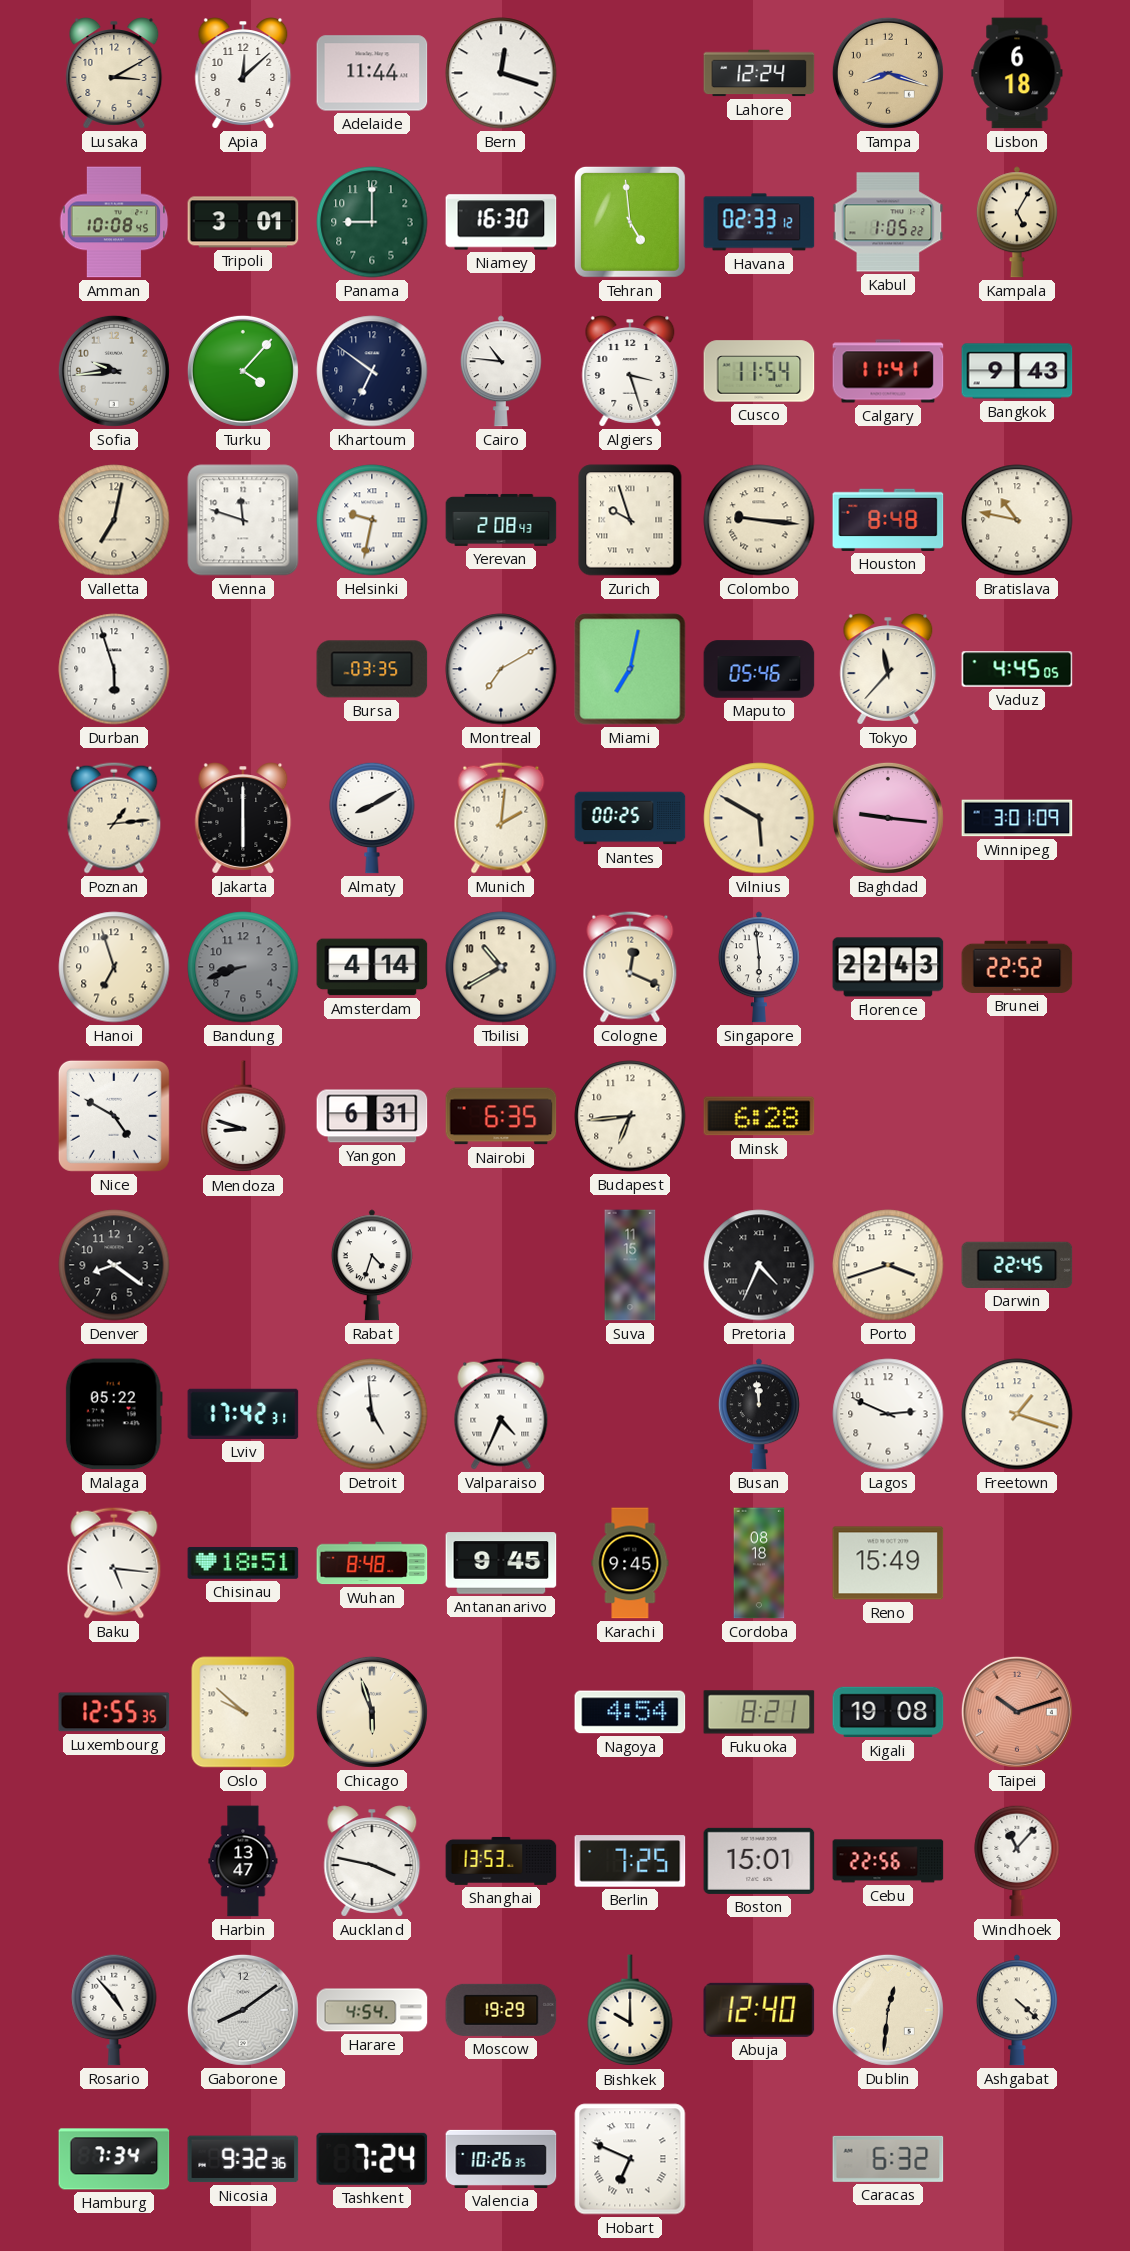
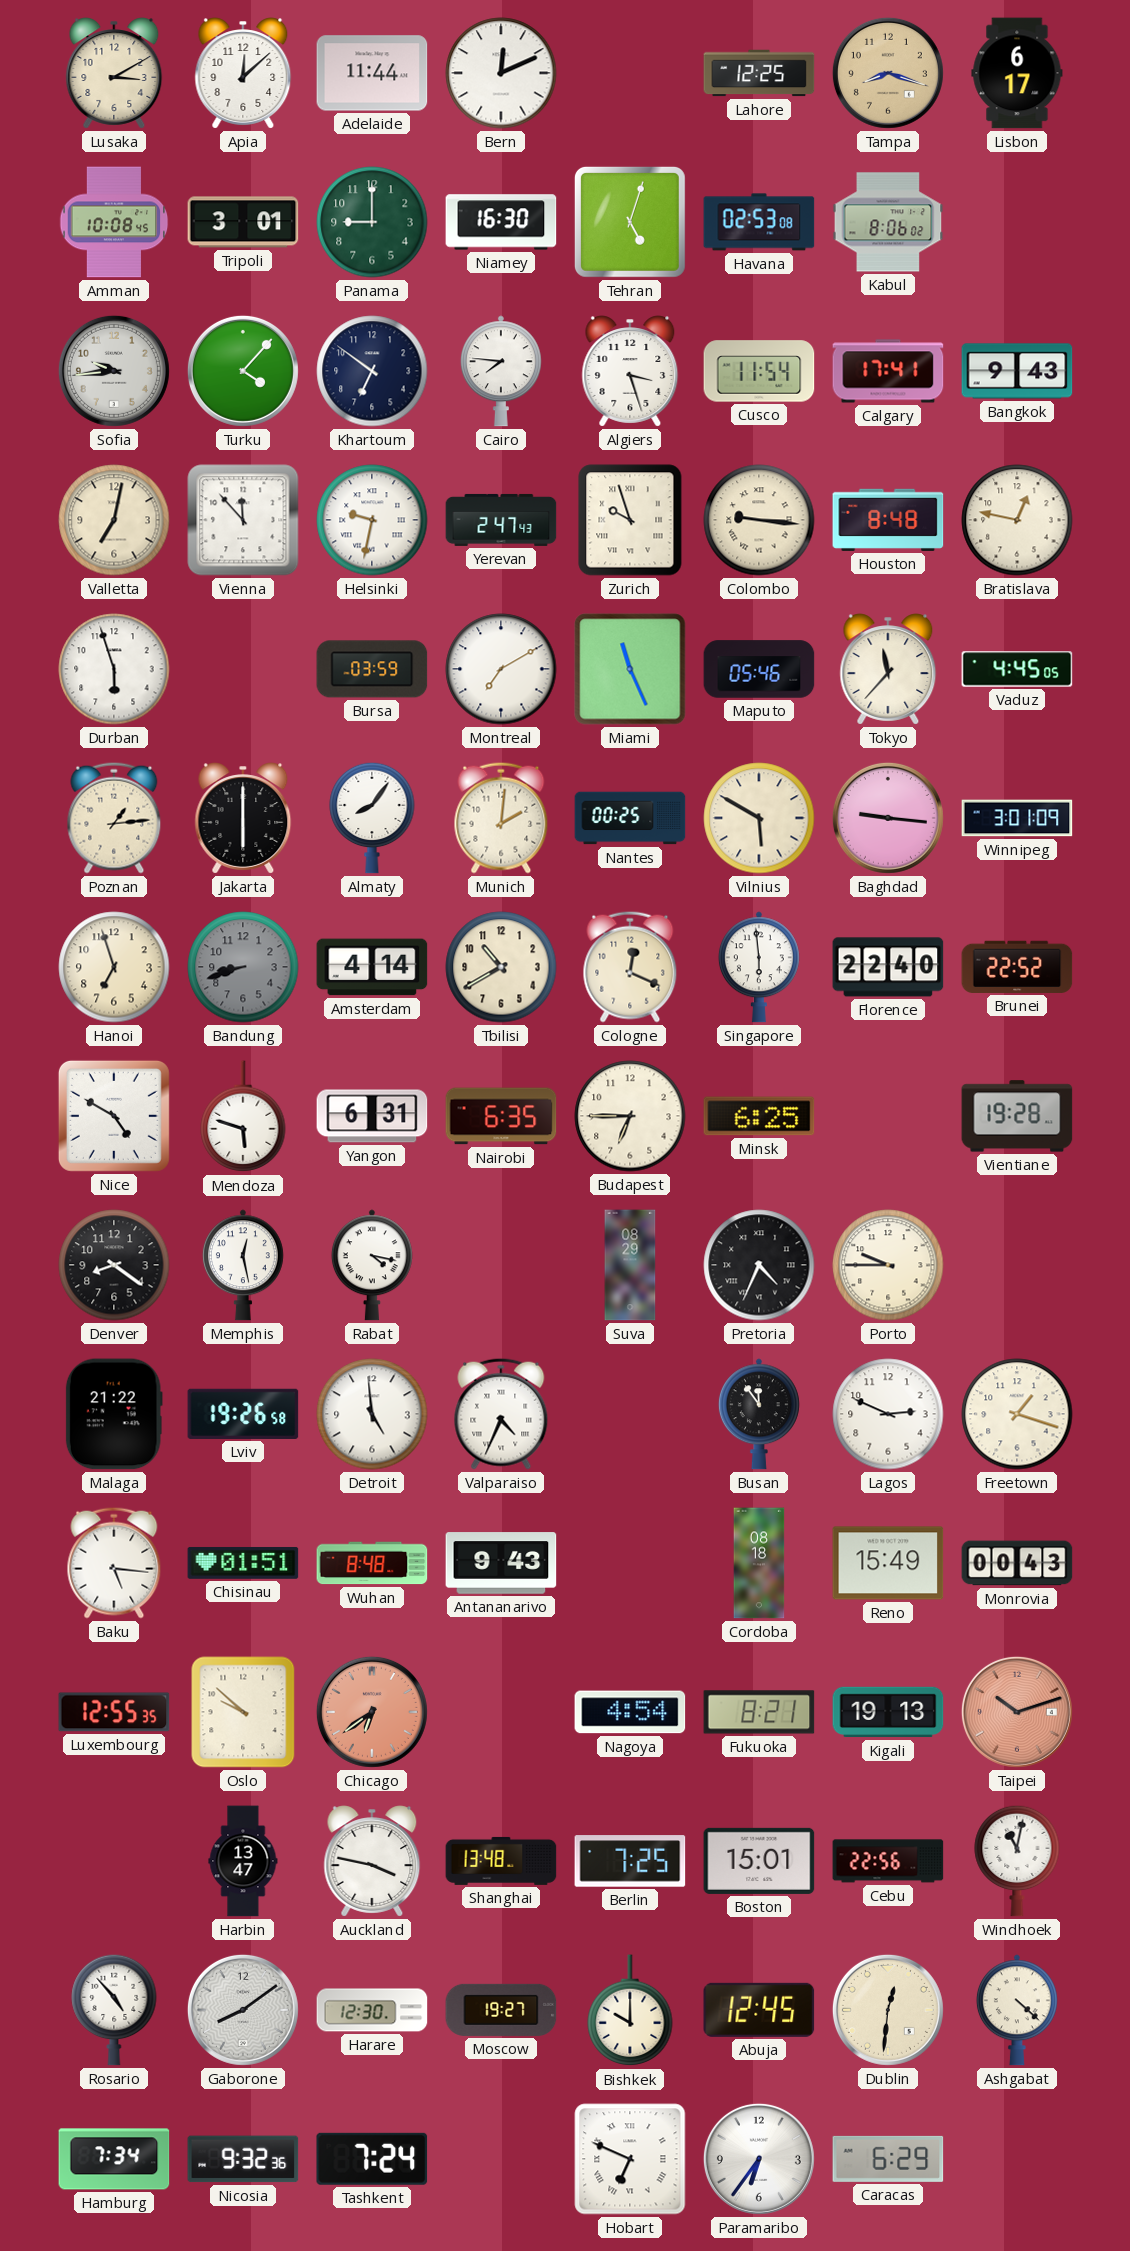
Bern: 12:18 -> 12:11 (501, 73)
Lahore: 12:24 -> 12:25 (759, 73)
Lisbon: 6:18 -> 6:17 (1017, 73)
Tehran: 4:59 -> 5:03 (630, 222)
Havana: 02:33 -> 02:53 (759, 222)
Kabul: 1:05 -> 8:06 (888, 222)
Kampala: 5:05 -> none (1017, 222)
Cairo: 10:46 -> 7:46 (501, 371)
Calgary: 11:41 -> 17:41 (888, 371)
Vienna: 11:48 -> 11:53 (243, 520)
Yerevan: 2:08 -> 2:47 (501, 520)
Bratislava: 10:47 -> 12:47 (1017, 520)
Bursa: 03:35 -> 03:59 (372, 669)
Miami: 7:02 -> 11:26 (630, 669)
Almaty: 8:10 -> 8:06 (372, 818)
Florence: 22:43 -> 22:40 (888, 967)
Mendoza: 8:48 -> 5:48 (243, 1117)
Budapest: 6:44 -> 6:45 (630, 1116)
Minsk: 6:28 -> 6:25 (759, 1116)
Vientiane: none -> 19:28 (1017, 1116)
Memphis: none -> 12:28 (243, 1265)
Rabat: 4:33 -> 4:17 (372, 1265)
Suva: 11:15 -> 08:29 (630, 1265)
Porto: 3:42 -> 9:45 (888, 1265)
Darwin: 22:45 -> none (1017, 1265)
Malaga: 05:22 -> 21:22 (114, 1414)
Lviv: 17:42 -> 19:26 (243, 1414)
Busan: 11:59 -> 11:54 (759, 1414)
Chisinau: 18:51 -> 01:51 (243, 1563)
Antananarivo: 9:45 -> 9:43 (501, 1563)
Karachi: 9:45 -> none (630, 1563)
Monrovia: none -> 00:43 (1017, 1563)
Chicago: 5:57 -> 6:39 (372, 1712)
Chicago dial: cream -> salmon (372, 1712)
Kigali: 19:08 -> 19:13 (888, 1712)
Shanghai: 13:53 -> 13:48 (501, 1861)
Windhoek: 11:07 -> 11:02 (1017, 1861)
Harare: 4:54 -> 12:30 (372, 2010)
Moscow: 19:29 -> 19:27 (501, 2010)
Abuja: 12:40 -> 12:45 (759, 2010)
Valencia: 10:26 -> none (501, 2159)
Paramaribo: none -> 6:36 (759, 2159)
Caracas: 6:32 -> 6:29 (888, 2159)
